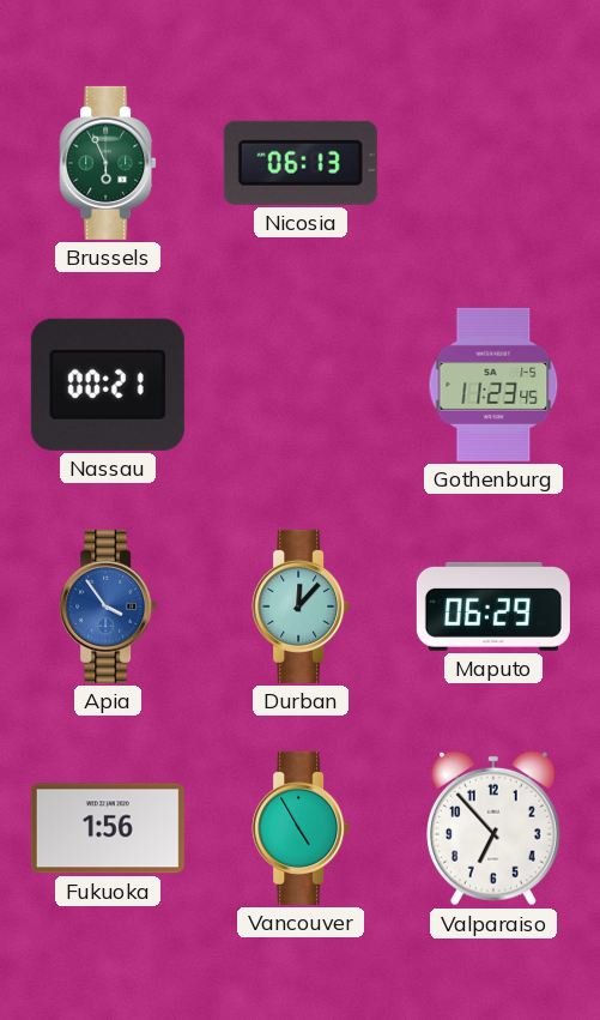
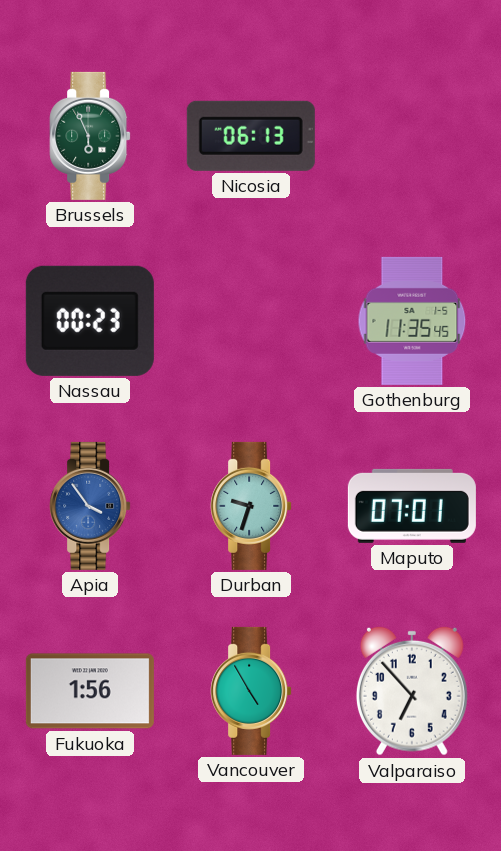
Nassau: 00:21 -> 00:23 (90, 321)
Gothenburg: 11:23 -> 11:35 (412, 321)
Durban: 12:07 -> 9:33 (251, 506)
Maputo: 06:29 -> 07:01 (412, 506)
